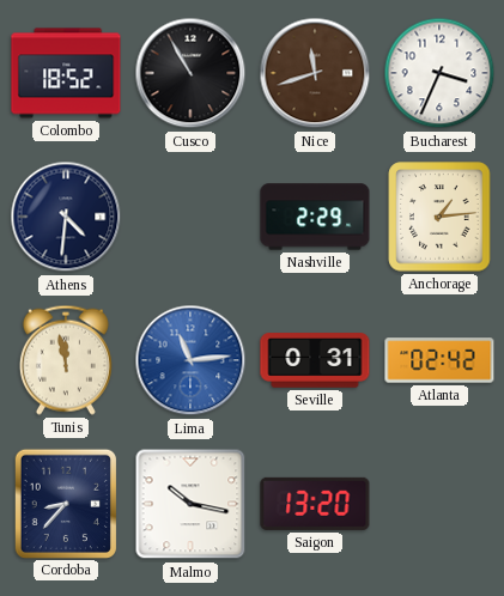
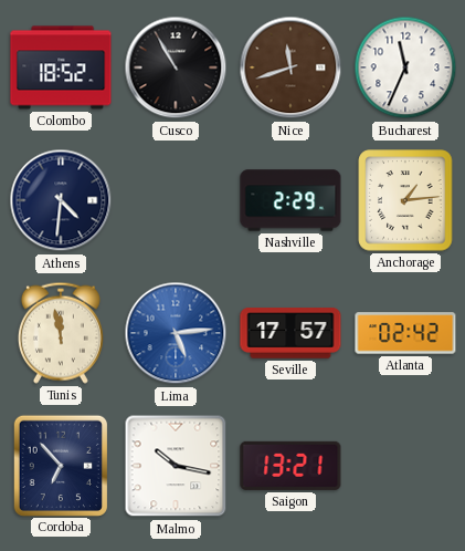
Bucharest: 3:34 -> 11:34 (405, 67)
Lima: 11:14 -> 5:14 (176, 333)
Seville: 0:31 -> 17:57 (290, 333)
Cordoba: 8:37 -> 6:53 (60, 465)
Saigon: 13:20 -> 13:21 (290, 466)
